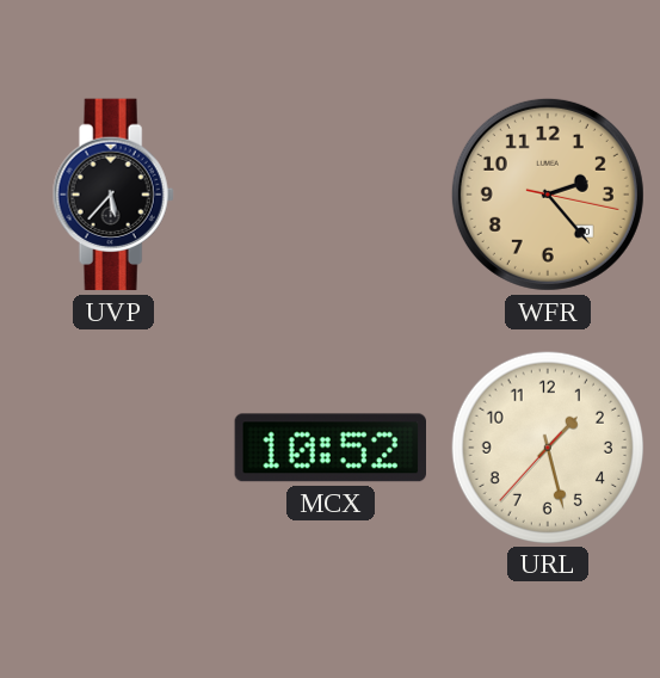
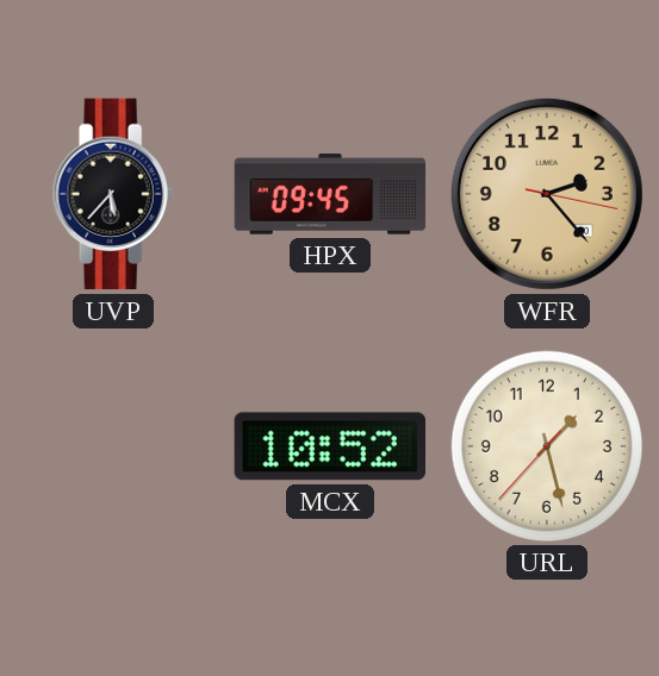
HPX: none -> 09:45 (330, 194)
